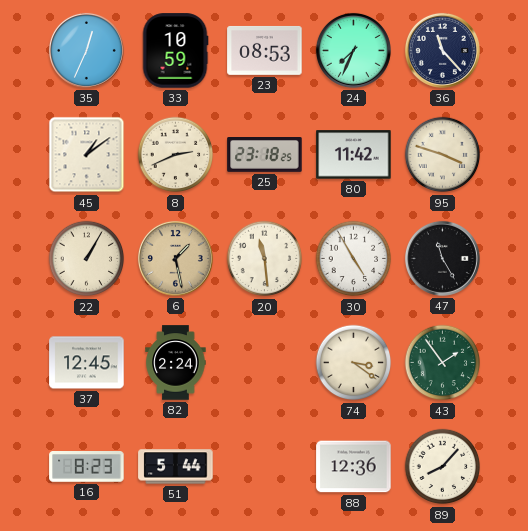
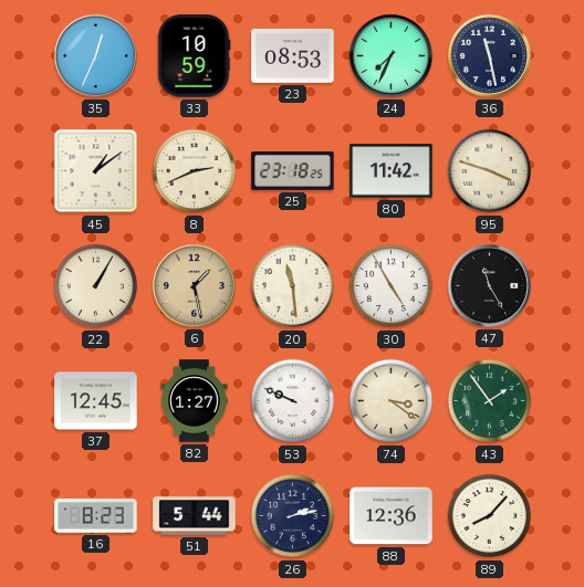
36: 11:23 -> 11:28 (489, 55)
82: 2:24 -> 1:27 (195, 401)
53: none -> 9:49 (293, 401)
26: none -> 2:13 (293, 516)
